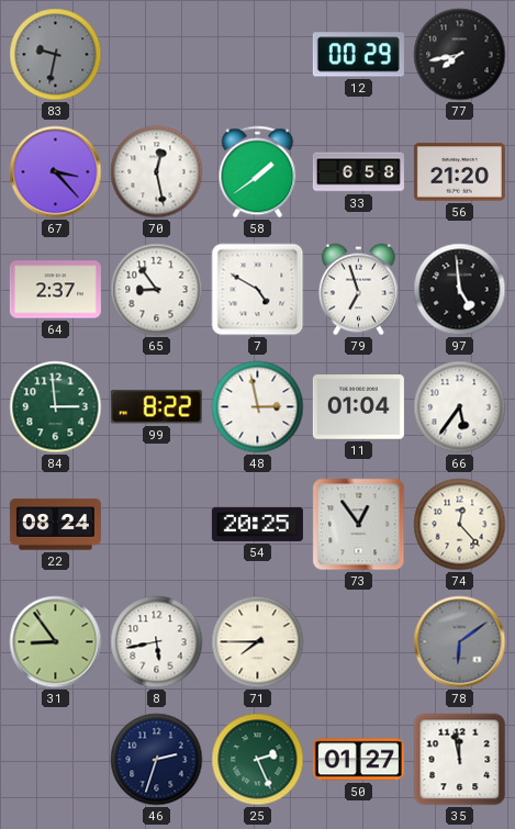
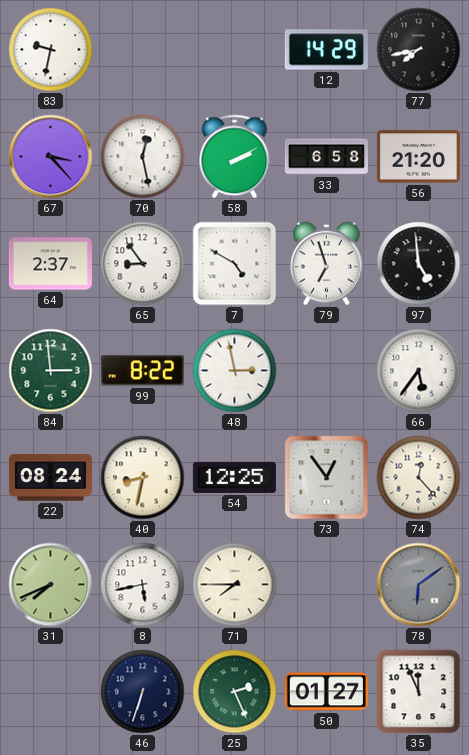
83 dial: grey -> white (51, 50)
12: 00:29 -> 14:29 (326, 50)
58: 1:39 -> 2:10 (235, 157)
11: 01:04 -> none (358, 407)
40: none -> 8:32 (143, 478)
54: 20:25 -> 12:25 (234, 477)
31: 8:54 -> 7:41 (51, 585)
46: 2:33 -> 6:33 (143, 692)
35: 11:58 -> 11:56 (419, 692)
